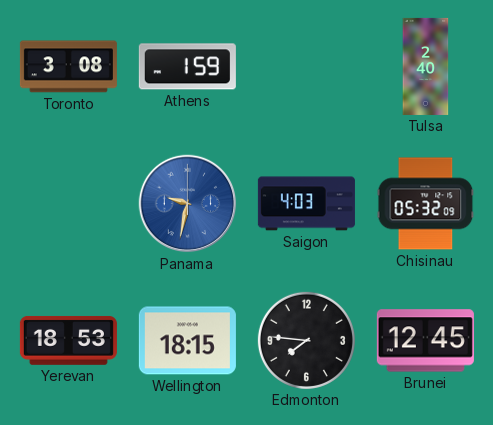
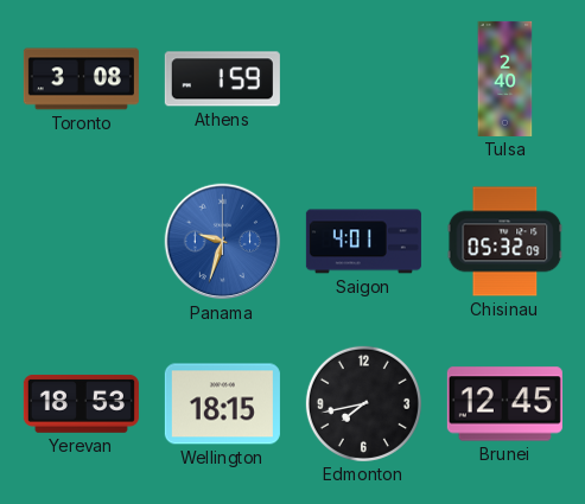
Panama: 9:32 -> 9:33 (223, 242)
Saigon: 4:03 -> 4:01 (363, 242)
Edmonton: 7:46 -> 7:43 (363, 403)
